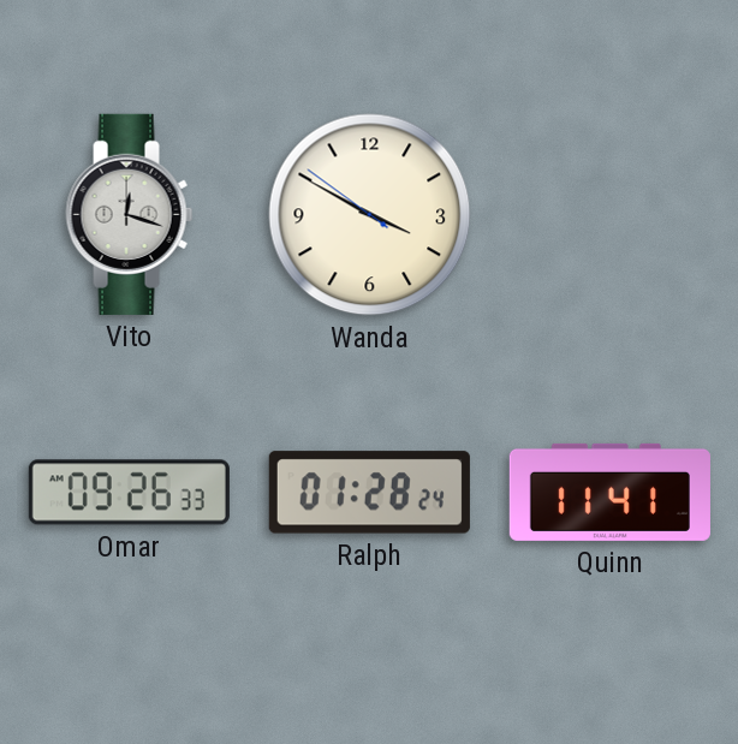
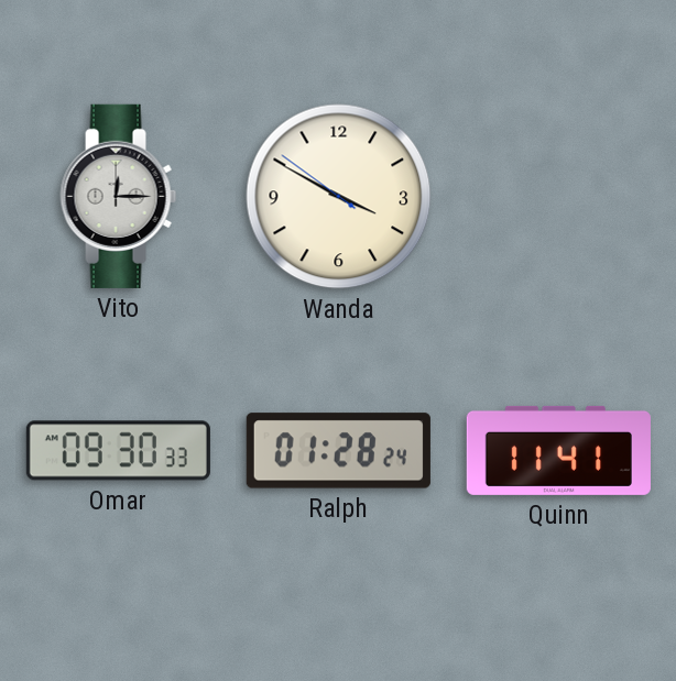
Vito: 12:18 -> 12:15 (119, 196)
Omar: 09:26 -> 09:30 (118, 451)
